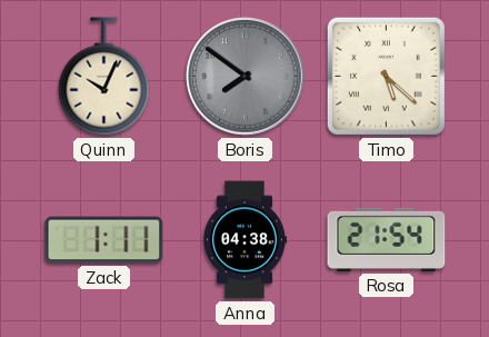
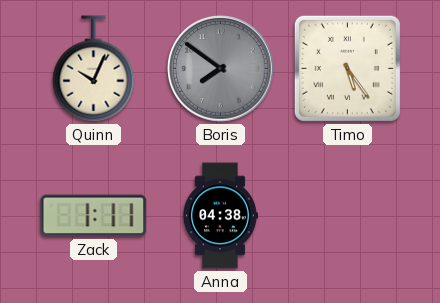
Timo: 5:22 -> 5:24 (347, 68)
Rosa: 21:54 -> none (387, 239)
